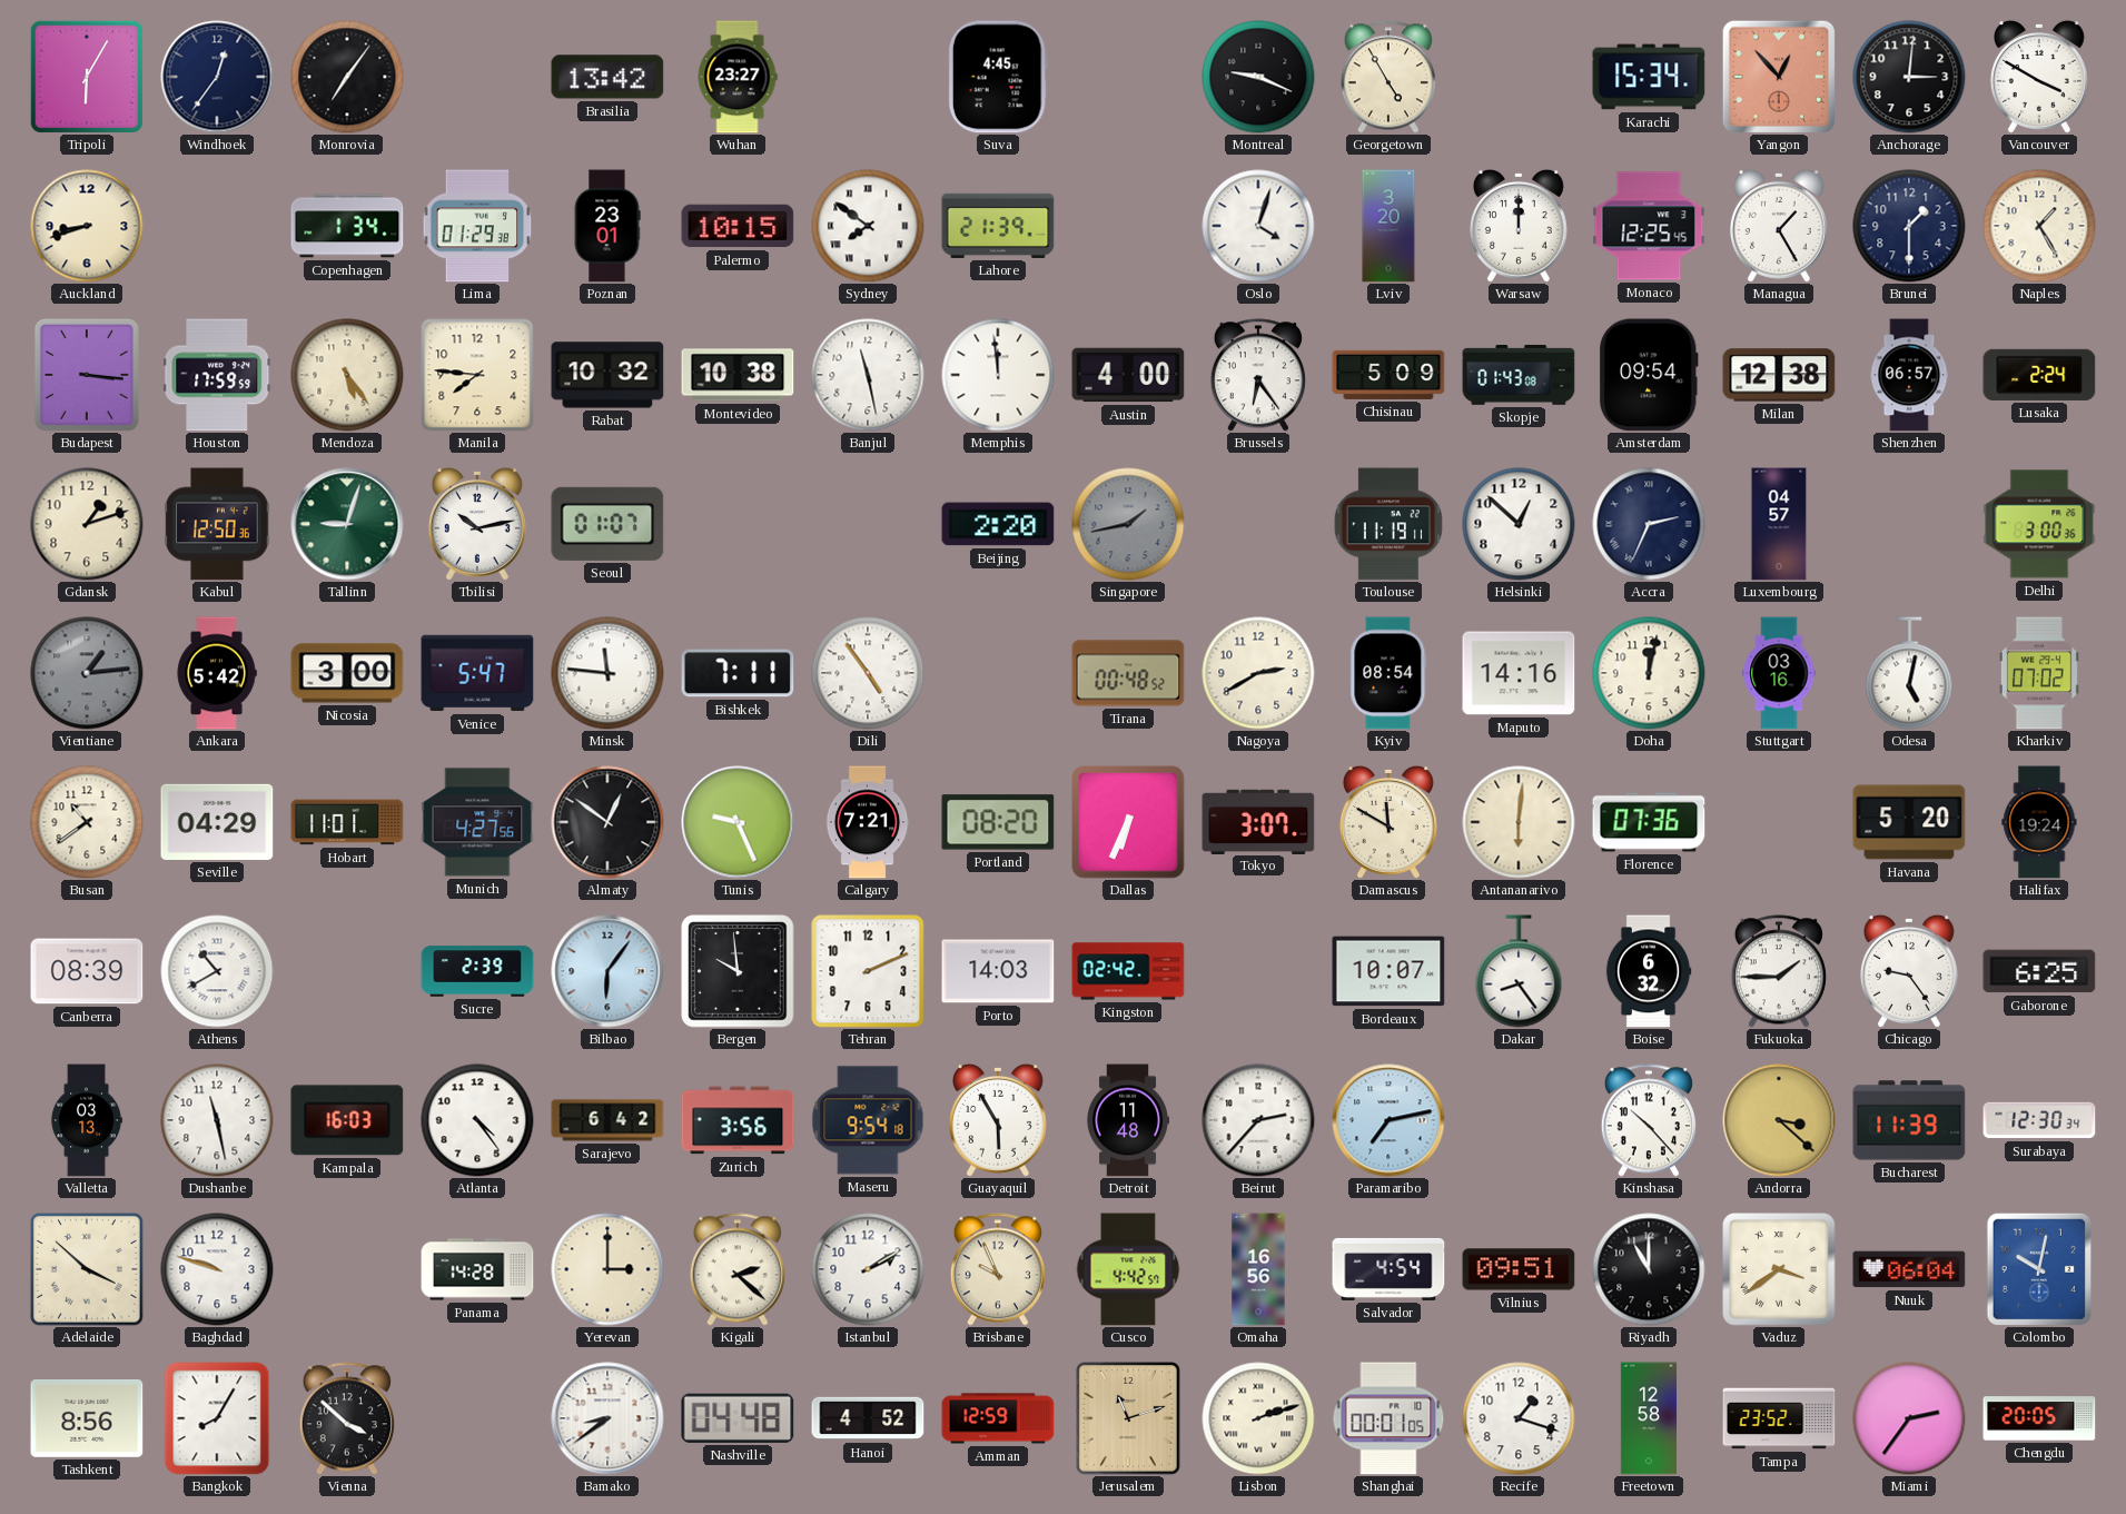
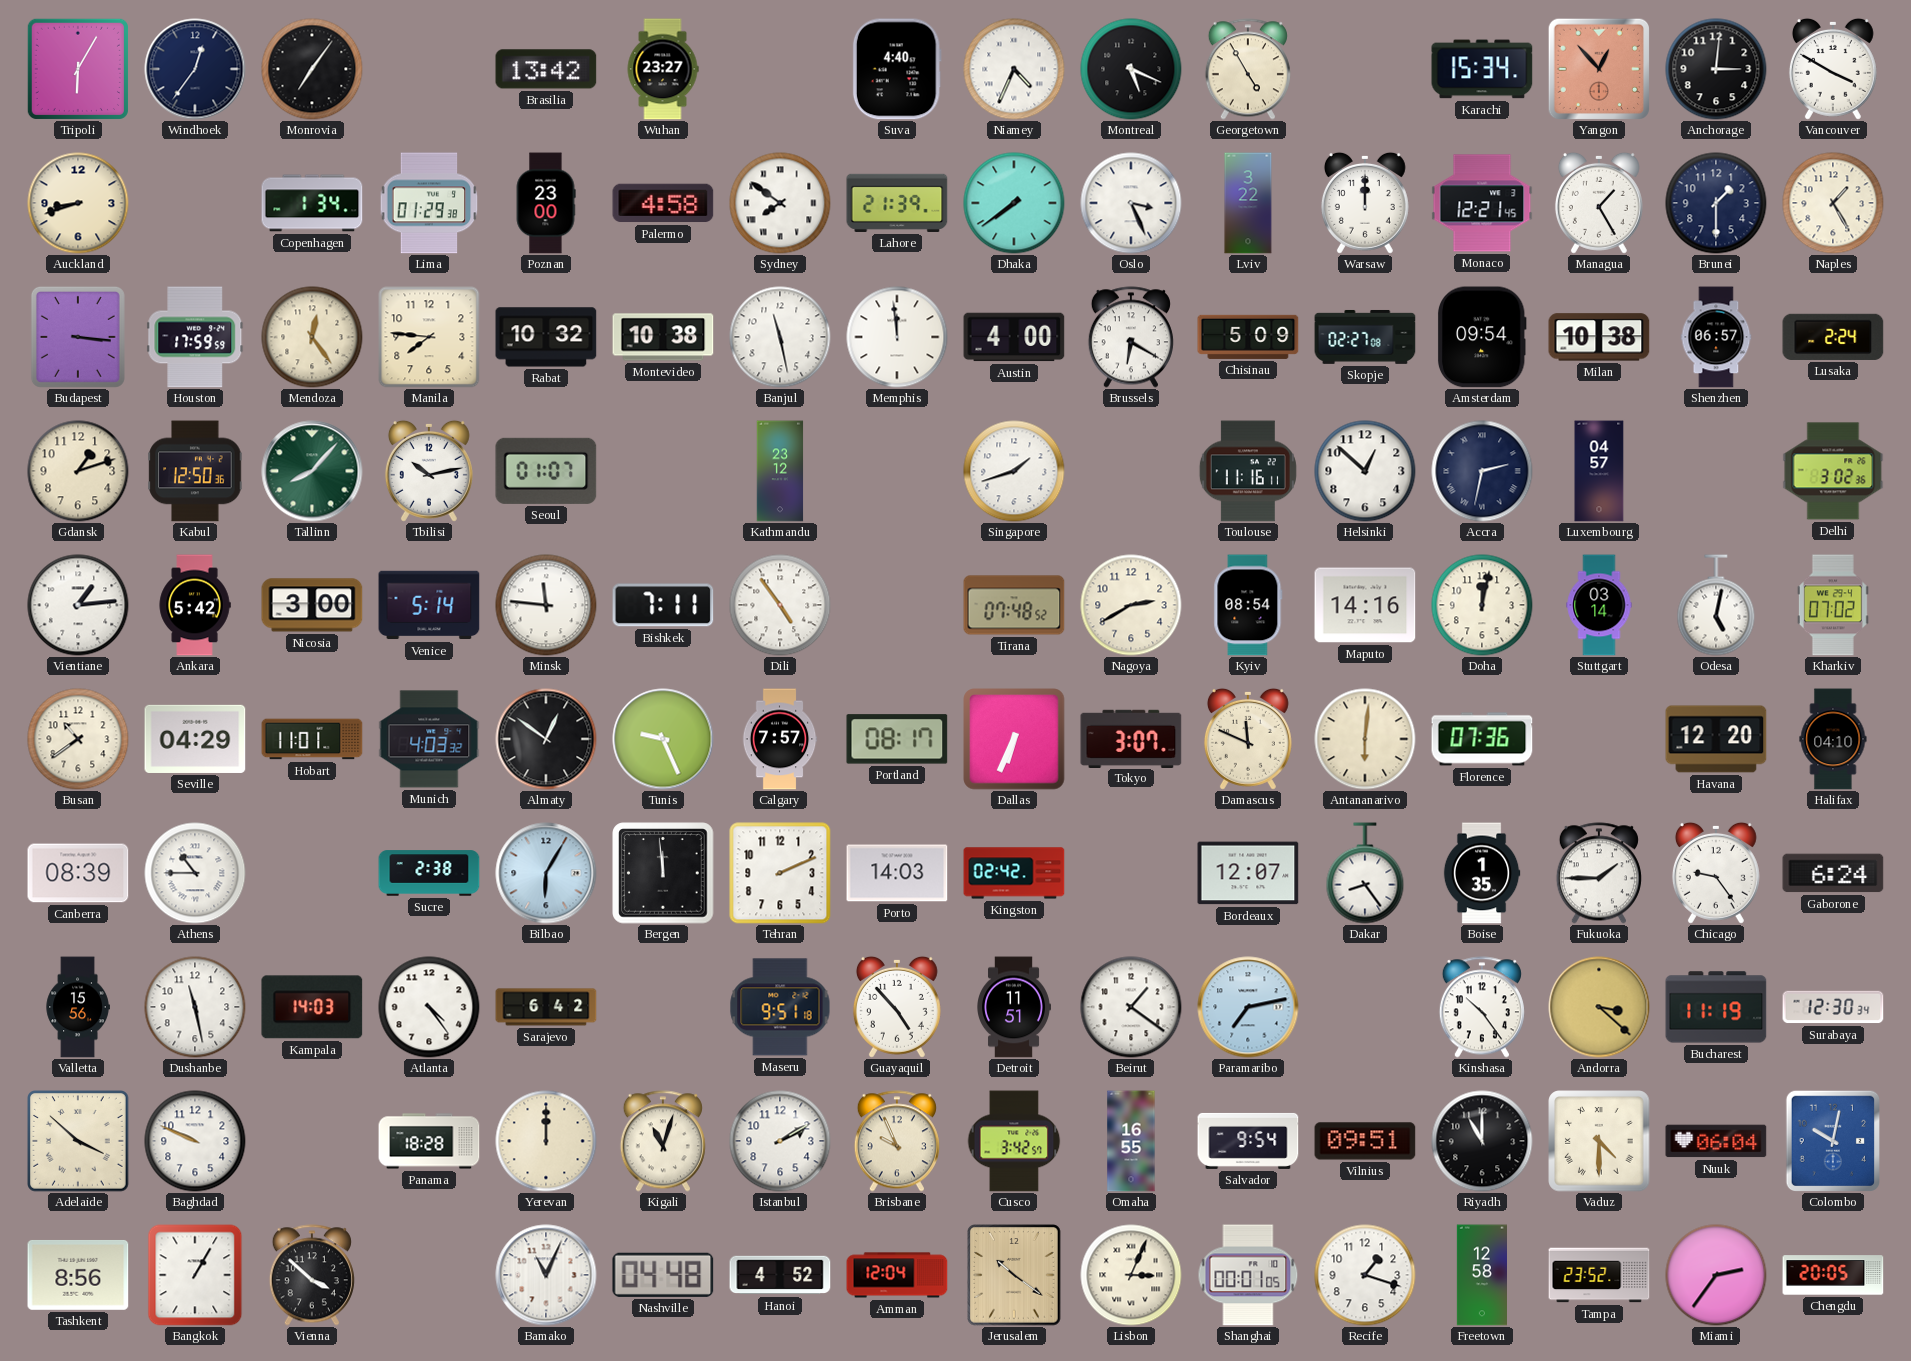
Suva: 4:45 -> 4:40 (897, 69)
Niamey: none -> 4:34 (1014, 69)
Montreal: 9:19 -> 5:19 (1131, 69)
Poznan: 23:01 -> 23:00 (546, 203)
Palermo: 10:15 -> 4:58 (663, 203)
Dhaka: none -> 7:39 (1014, 203)
Oslo: 4:03 -> 3:26 (1131, 203)
Lviv: 3:20 -> 3:22 (1248, 203)
Monaco: 12:25 -> 12:21 (1482, 203)
Mendoza: 5:24 -> 12:24 (312, 337)
Brussels: 6:24 -> 6:20 (1131, 337)
Skopje: 01:43 -> 02:27 (1365, 337)
Milan: 12:38 -> 10:38 (1599, 337)
Tallinn: 9:03 -> 8:07 (312, 471)
Kathmandu: none -> 23:12 (780, 471)
Beijing: 2:20 -> none (998, 524)
Singapore: 1:43 -> 1:42 (1014, 471)
Singapore dial: grey -> white (1014, 471)
Toulouse: 11:19 -> 11:16 (1248, 471)
Accra: 2:34 -> 2:32 (1482, 471)
Delhi: 3:00 -> 3:02 (1833, 471)
Vientiane dial: grey -> white (78, 605)
Venice: 5:47 -> 5:14 (429, 605)
Tirana: 00:48 -> 07:48 (1014, 605)
Stuttgart: 03:16 -> 03:14 (1599, 605)
Munich: 4:27 -> 4:03 (429, 739)
Calgary: 7:21 -> 7:57 (780, 739)
Portland: 08:20 -> 08:17 (897, 739)
Damascus: 11:50 -> 11:49 (1248, 739)
Havana: 5:20 -> 12:20 (1716, 739)
Halifax: 19:24 -> 04:10 (1833, 739)
Athens: 10:40 -> 10:45 (195, 873)
Sucre: 2:39 -> 2:38 (429, 873)
Bilbao: 6:06 -> 6:05 (546, 873)
Bergen: 9:59 -> 11:59 (663, 873)
Bordeaux: 10:07 -> 12:07 (1248, 873)
Boise: 6:32 -> 1:35 (1482, 873)
Gaborone: 6:25 -> 6:24 (1833, 873)
Valletta: 03:13 -> 15:56 (78, 1007)
Kampala: 16:03 -> 14:03 (312, 1007)
Zurich: 3:56 -> none (738, 1120)
Maseru: 9:54 -> 9:51 (780, 1007)
Guayaquil: 5:55 -> 4:53 (897, 1007)
Detroit: 11:48 -> 11:51 (1014, 1007)
Beirut: 2:37 -> 1:21 (1131, 1007)
Kinshasa: 10:23 -> 10:24 (1482, 1007)
Bucharest: 11:39 -> 11:19 (1716, 1007)
Baghdad: 9:48 -> 9:49 (195, 1141)
Panama: 14:28 -> 18:28 (429, 1141)
Yerevan: 3:00 -> 12:00 (546, 1141)
Kigali: 2:22 -> 11:03 (663, 1141)
Cusco: 4:42 -> 3:42 (1014, 1141)
Omaha: 16:56 -> 16:55 (1131, 1141)
Salvador: 4:54 -> 9:54 (1248, 1141)
Vaduz: 3:39 -> 4:30 (1599, 1141)
Bangkok: 8:05 -> 1:05 (195, 1275)
Bamako: 8:39 -> 11:04 (546, 1275)
Amman: 12:59 -> 12:04 (897, 1275)
Jerusalem: 11:12 -> 10:21 (1014, 1275)
Lisbon: 2:12 -> 3:04 (1131, 1275)
